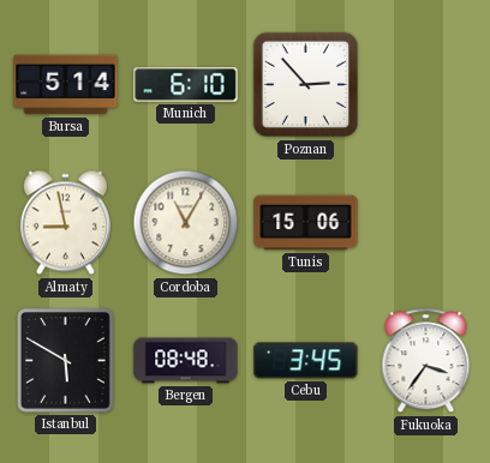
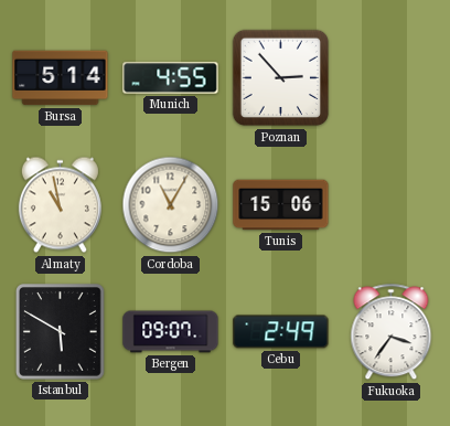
Munich: 6:10 -> 4:55 (171, 78)
Almaty: 8:58 -> 10:58 (60, 205)
Bergen: 08:48 -> 09:07 (171, 332)
Cebu: 3:45 -> 2:49 (281, 332)
